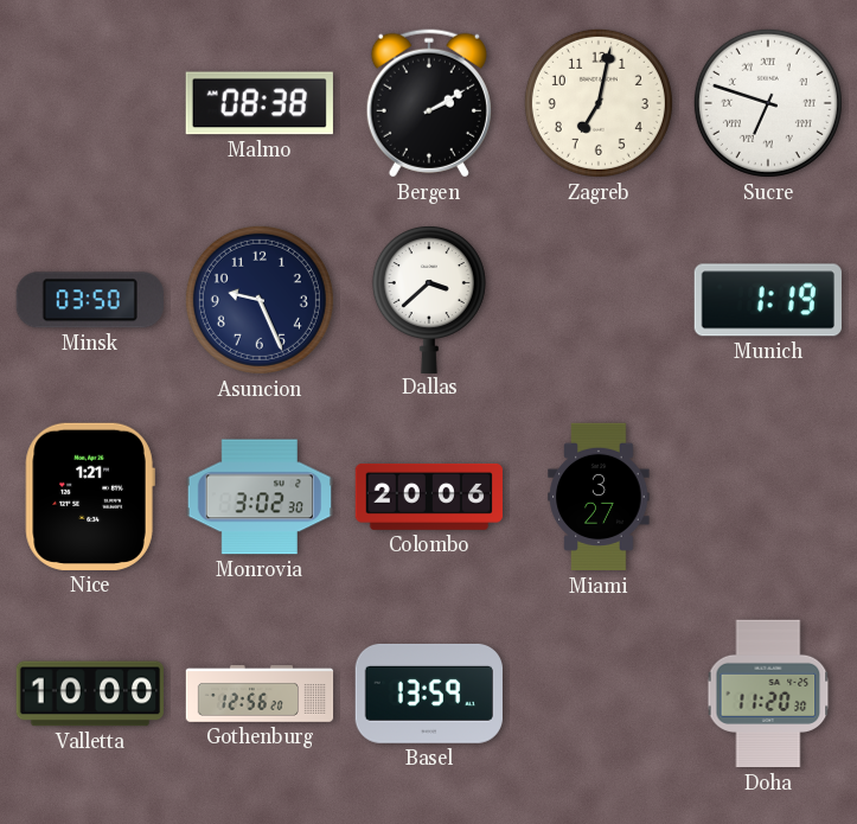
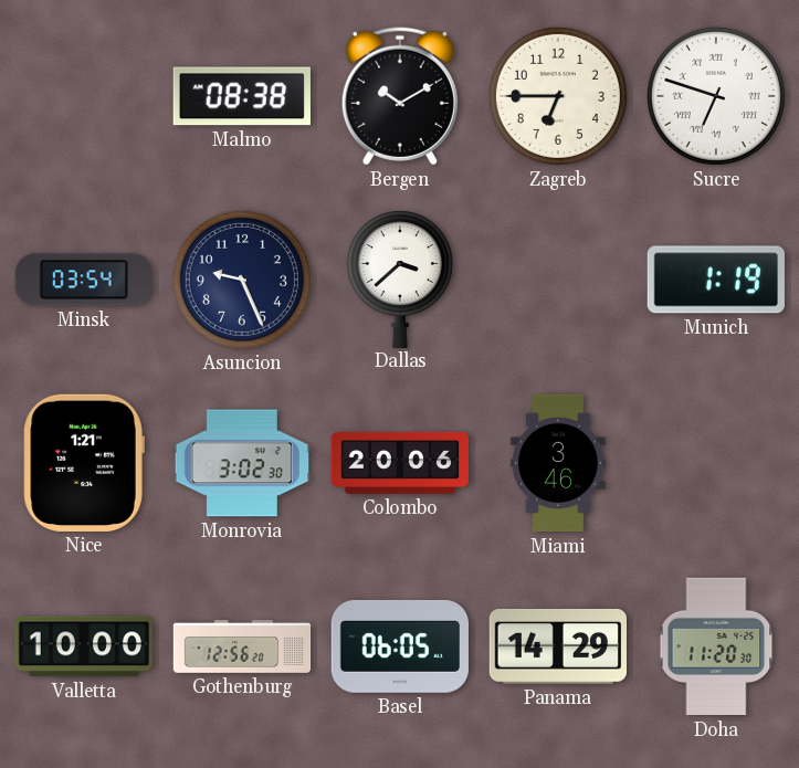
Bergen: 2:10 -> 10:10 (400, 96)
Zagreb: 7:02 -> 6:45 (558, 96)
Minsk: 03:50 -> 03:54 (84, 280)
Miami: 3:27 -> 3:46 (558, 463)
Basel: 13:59 -> 06:05 (400, 646)
Panama: none -> 14:29 (557, 646)
